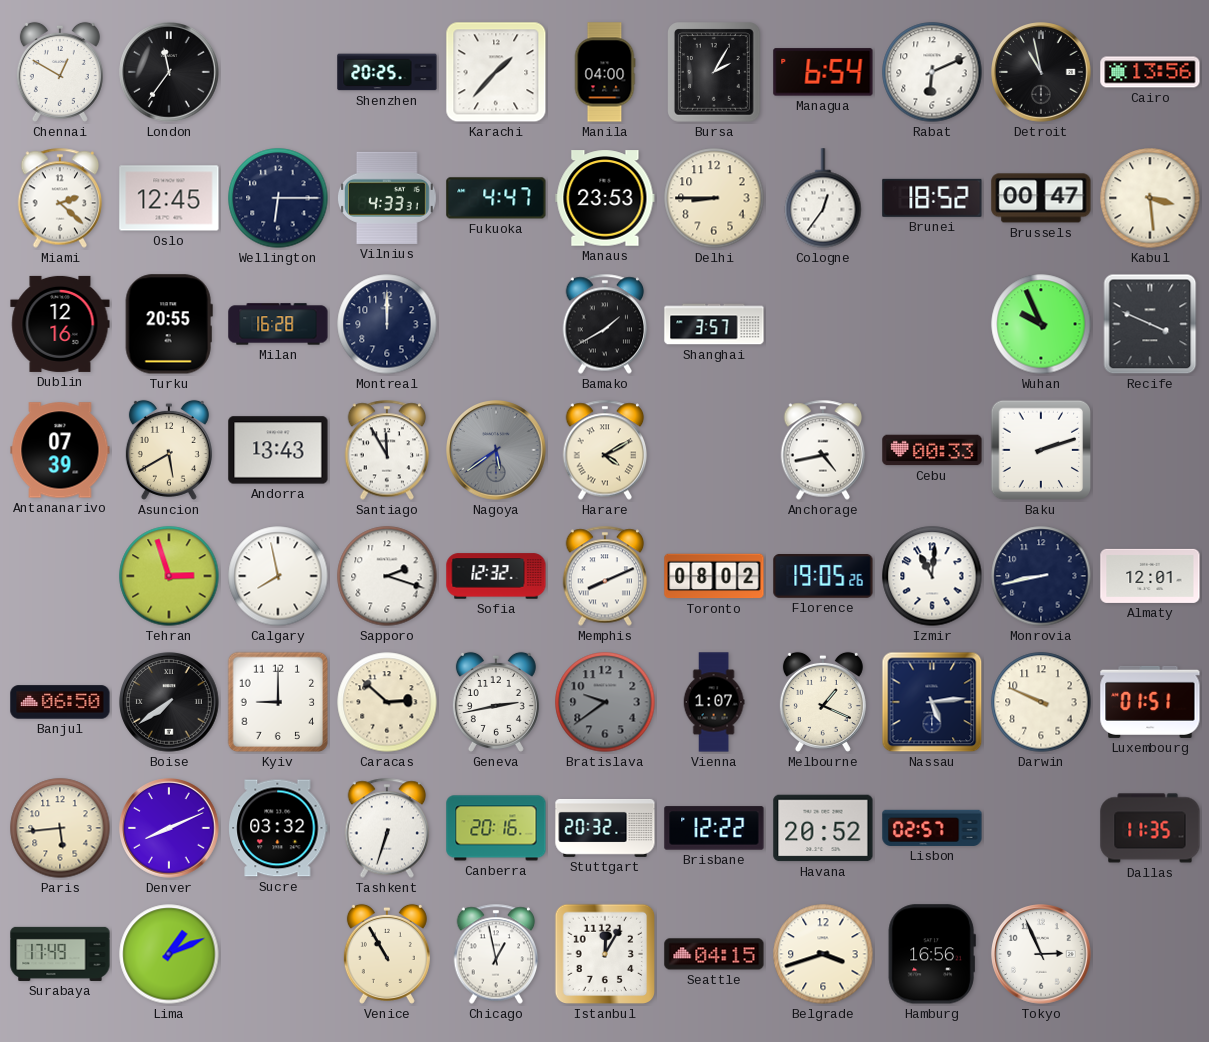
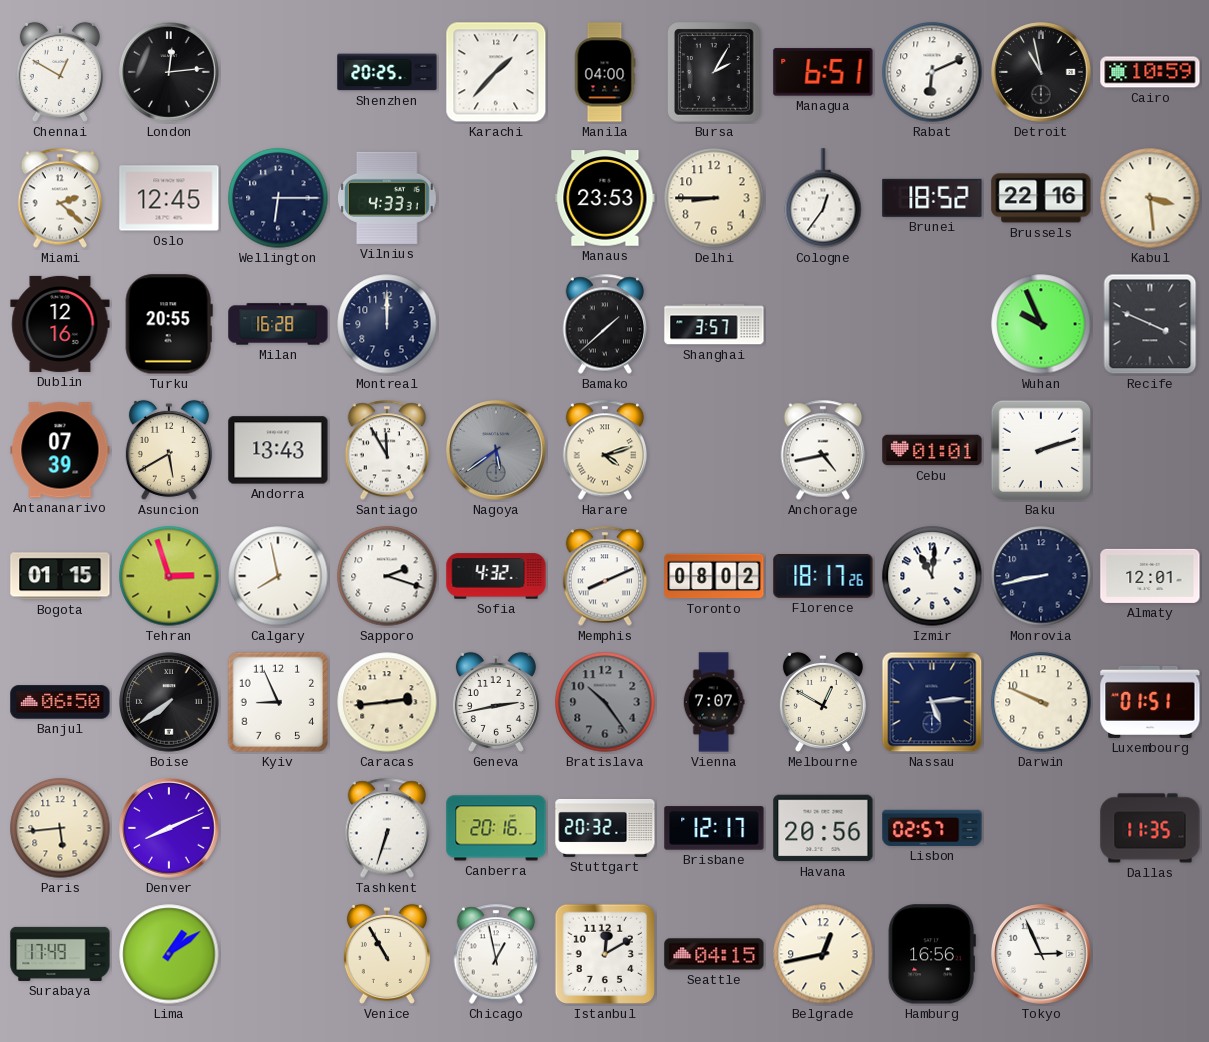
London: 11:36 -> 12:14 (169, 72)
Managua: 6:54 -> 6:51 (823, 72)
Cairo: 13:56 -> 10:59 (1150, 72)
Fukuoka: 4:47 -> none (496, 198)
Brussels: 00:47 -> 22:16 (1041, 198)
Bamako: 1:40 -> 1:38 (605, 324)
Harare: 4:10 -> 4:12 (605, 450)
Cebu: 00:33 -> 01:01 (932, 450)
Bogota: none -> 01:15 (60, 576)
Sofia: 12:32 -> 4:32 (496, 576)
Florence: 19:05 -> 18:17 (823, 577)
Kyiv: 9:00 -> 8:56 (278, 702)
Caracas: 2:52 -> 2:44 (387, 702)
Bratislava: 9:39 -> 10:24 (605, 702)
Vienna: 1:07 -> 7:07 (714, 702)
Melbourne: 1:19 -> 12:50 (823, 702)
Sucre: 03:32 -> none (278, 828)
Brisbane: 12:22 -> 12:17 (714, 828)
Havana: 20:52 -> 20:56 (823, 828)
Lima: 1:11 -> 1:09 (169, 954)
Istanbul: 12:05 -> 12:10 (605, 954)
Belgrade: 3:42 -> 12:43 (823, 954)
